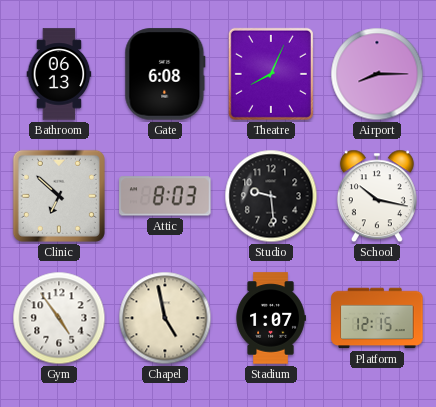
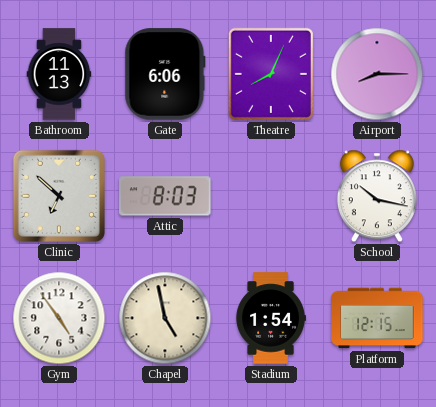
Bathroom: 06:13 -> 11:13 (59, 74)
Gate: 6:08 -> 6:06 (165, 74)
Studio: 9:29 -> none (271, 196)
Stadium: 1:07 -> 1:54 (271, 318)
